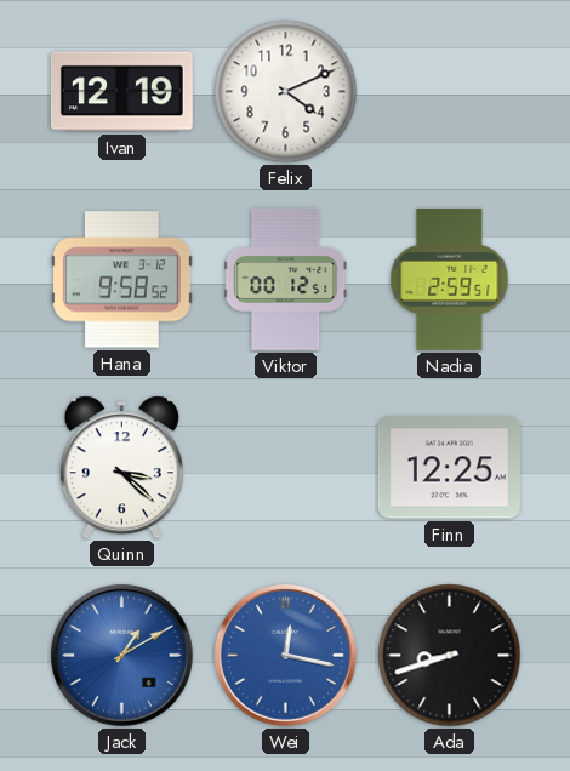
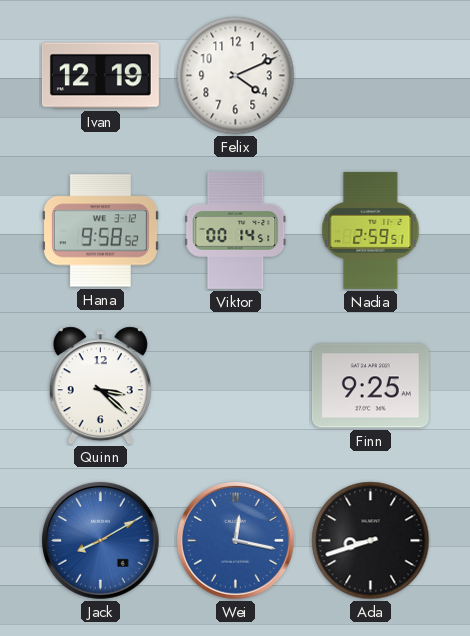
Viktor: 00:12 -> 00:14 (236, 230)
Finn: 12:25 -> 9:25 (370, 386)
Jack: 1:10 -> 8:10 (100, 540)
